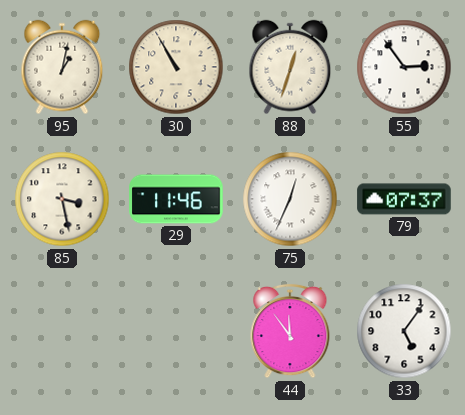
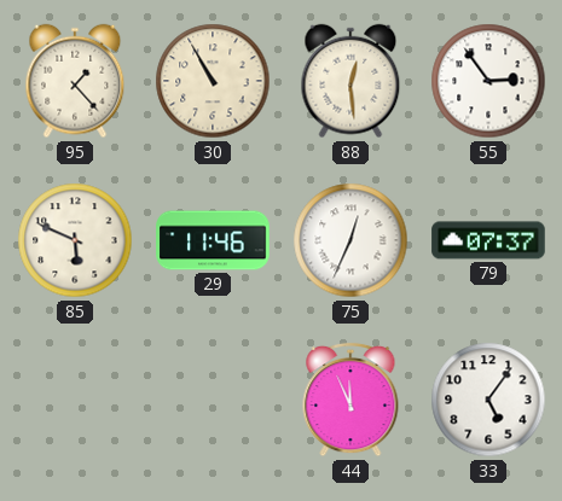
95: 1:02 -> 1:23 (75, 81)
88: 12:33 -> 12:29 (350, 81)
85: 3:28 -> 5:49 (75, 240)
44: 11:54 -> 11:56 (350, 400)
